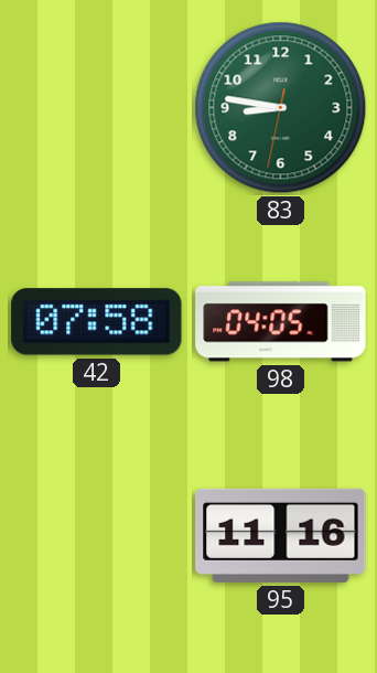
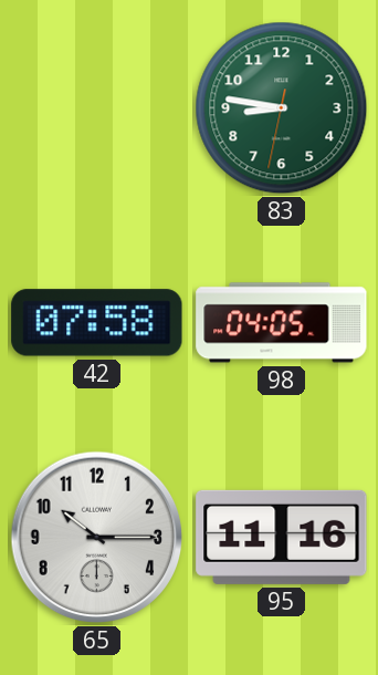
65: none -> 10:15 (97, 538)
